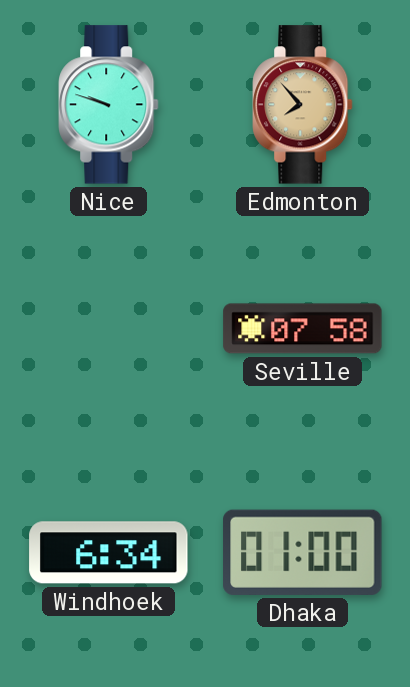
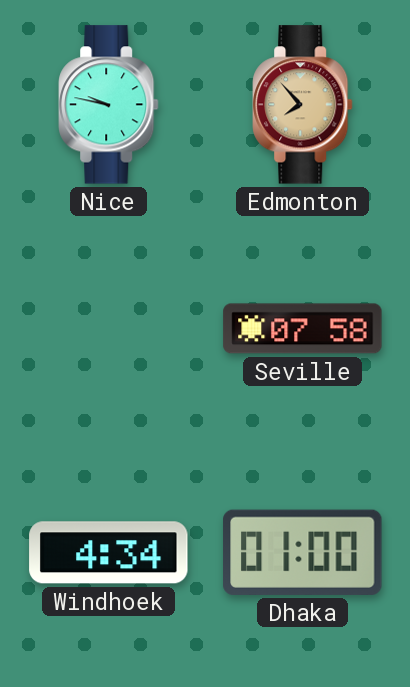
Nice: 9:48 -> 9:47 (109, 105)
Windhoek: 6:34 -> 4:34 (109, 553)
